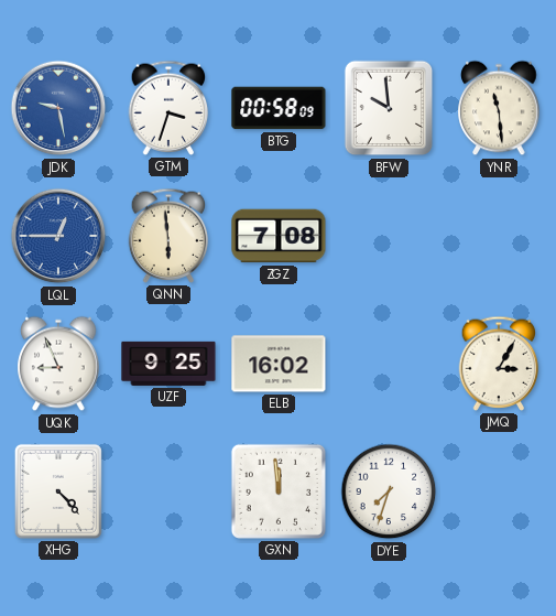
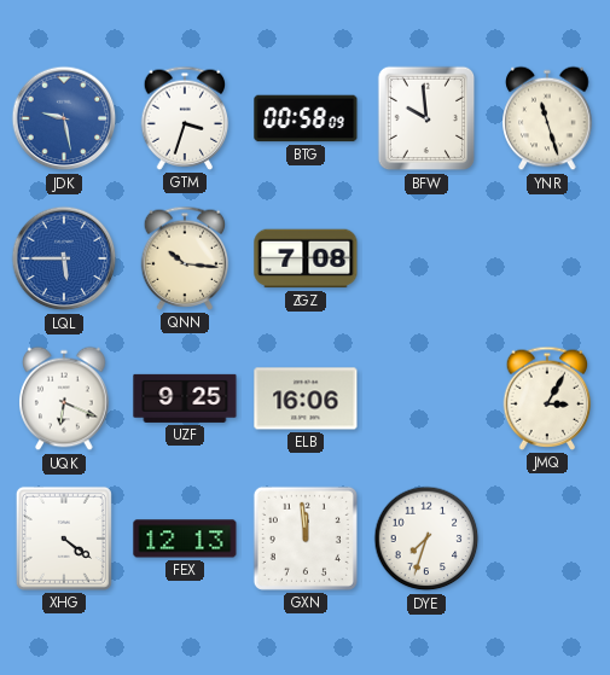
YNR: 11:29 -> 11:27 (547, 118)
LQL: 12:45 -> 5:45 (64, 258)
QNN: 5:59 -> 10:16 (185, 258)
UQK: 8:56 -> 6:19 (64, 398)
ELB: 16:02 -> 16:06 (306, 398)
XHG: 4:23 -> 4:21 (64, 539)
FEX: none -> 12:13 (185, 539)
